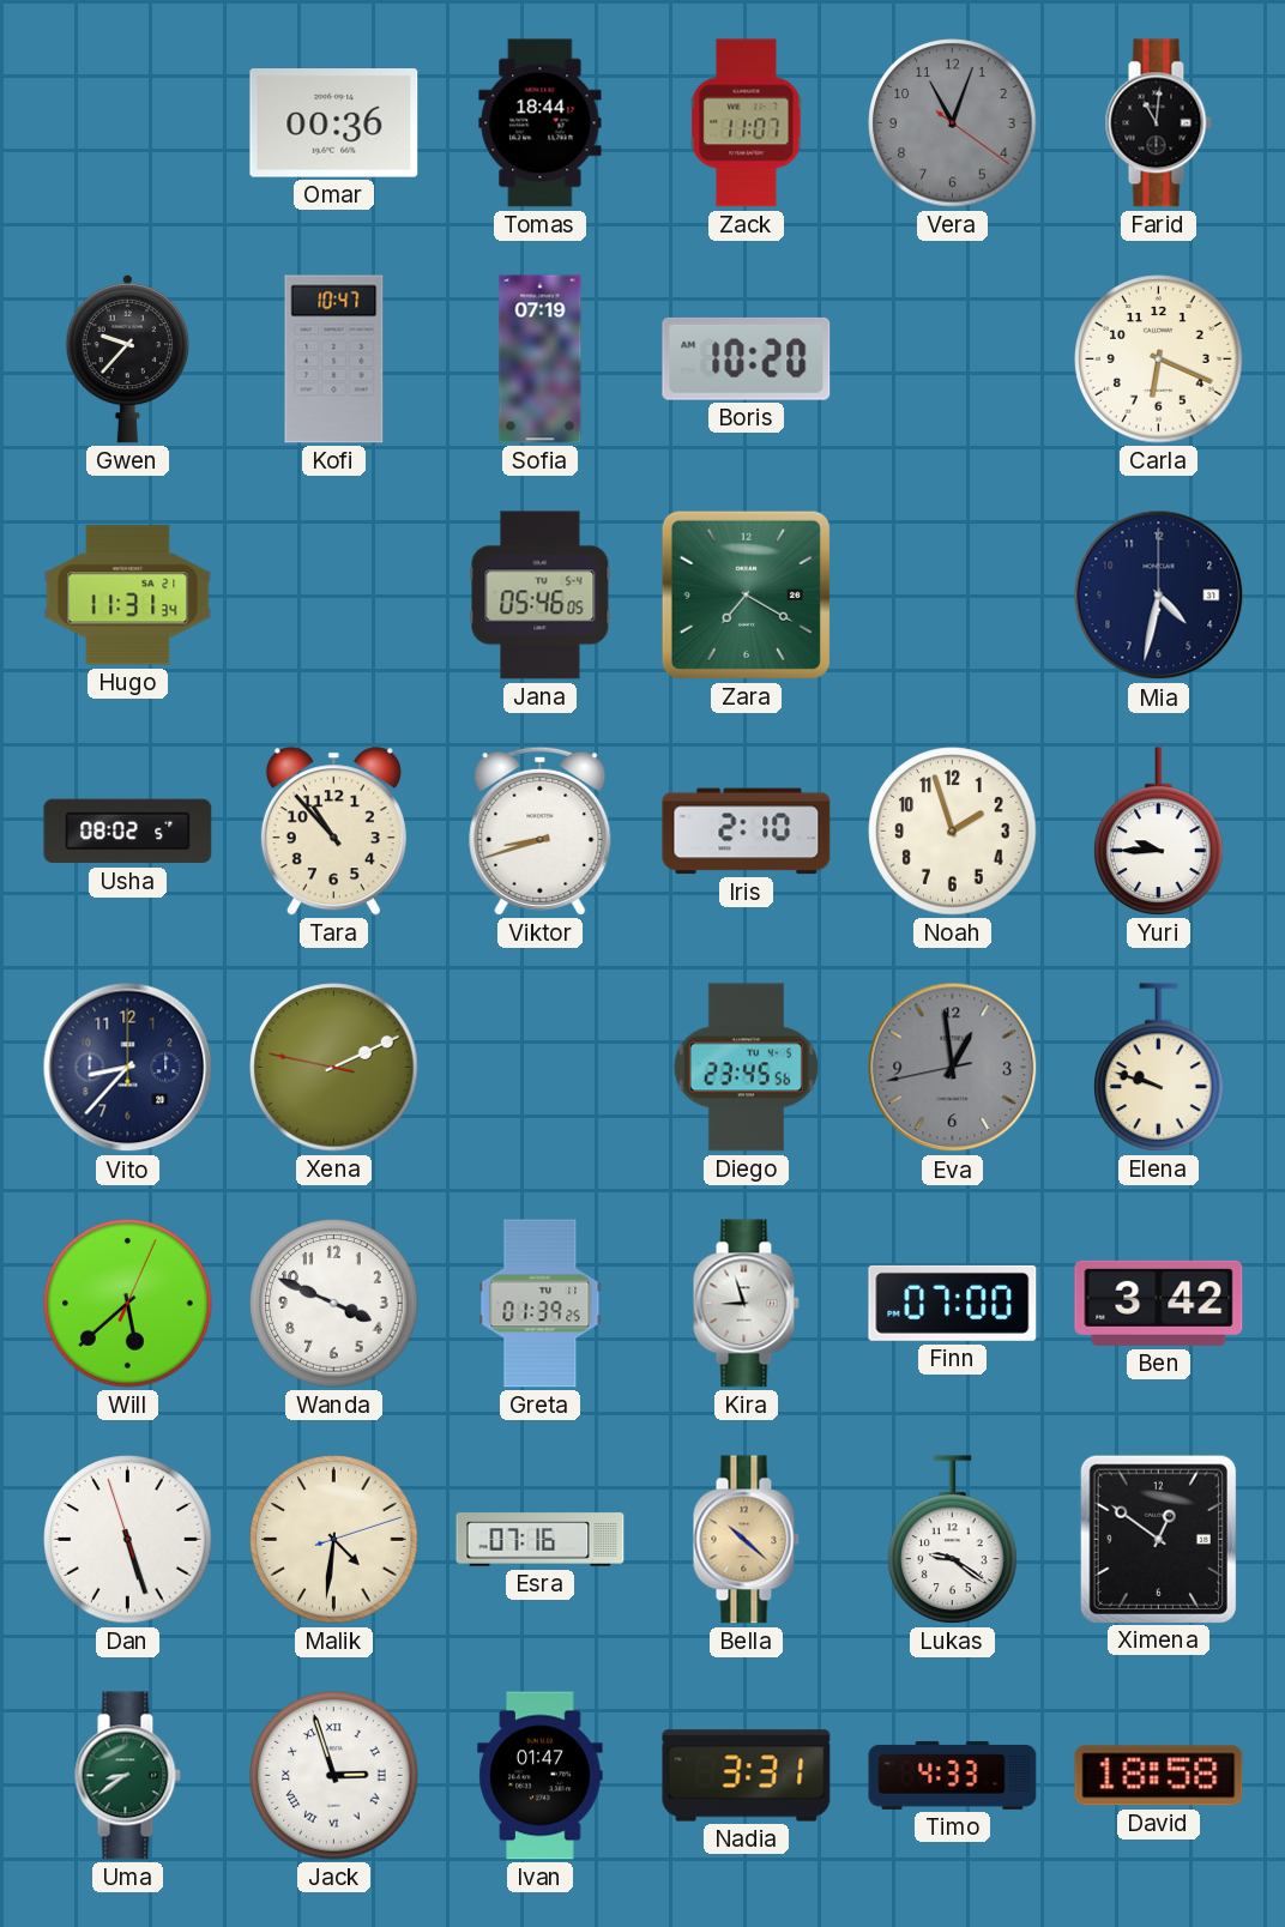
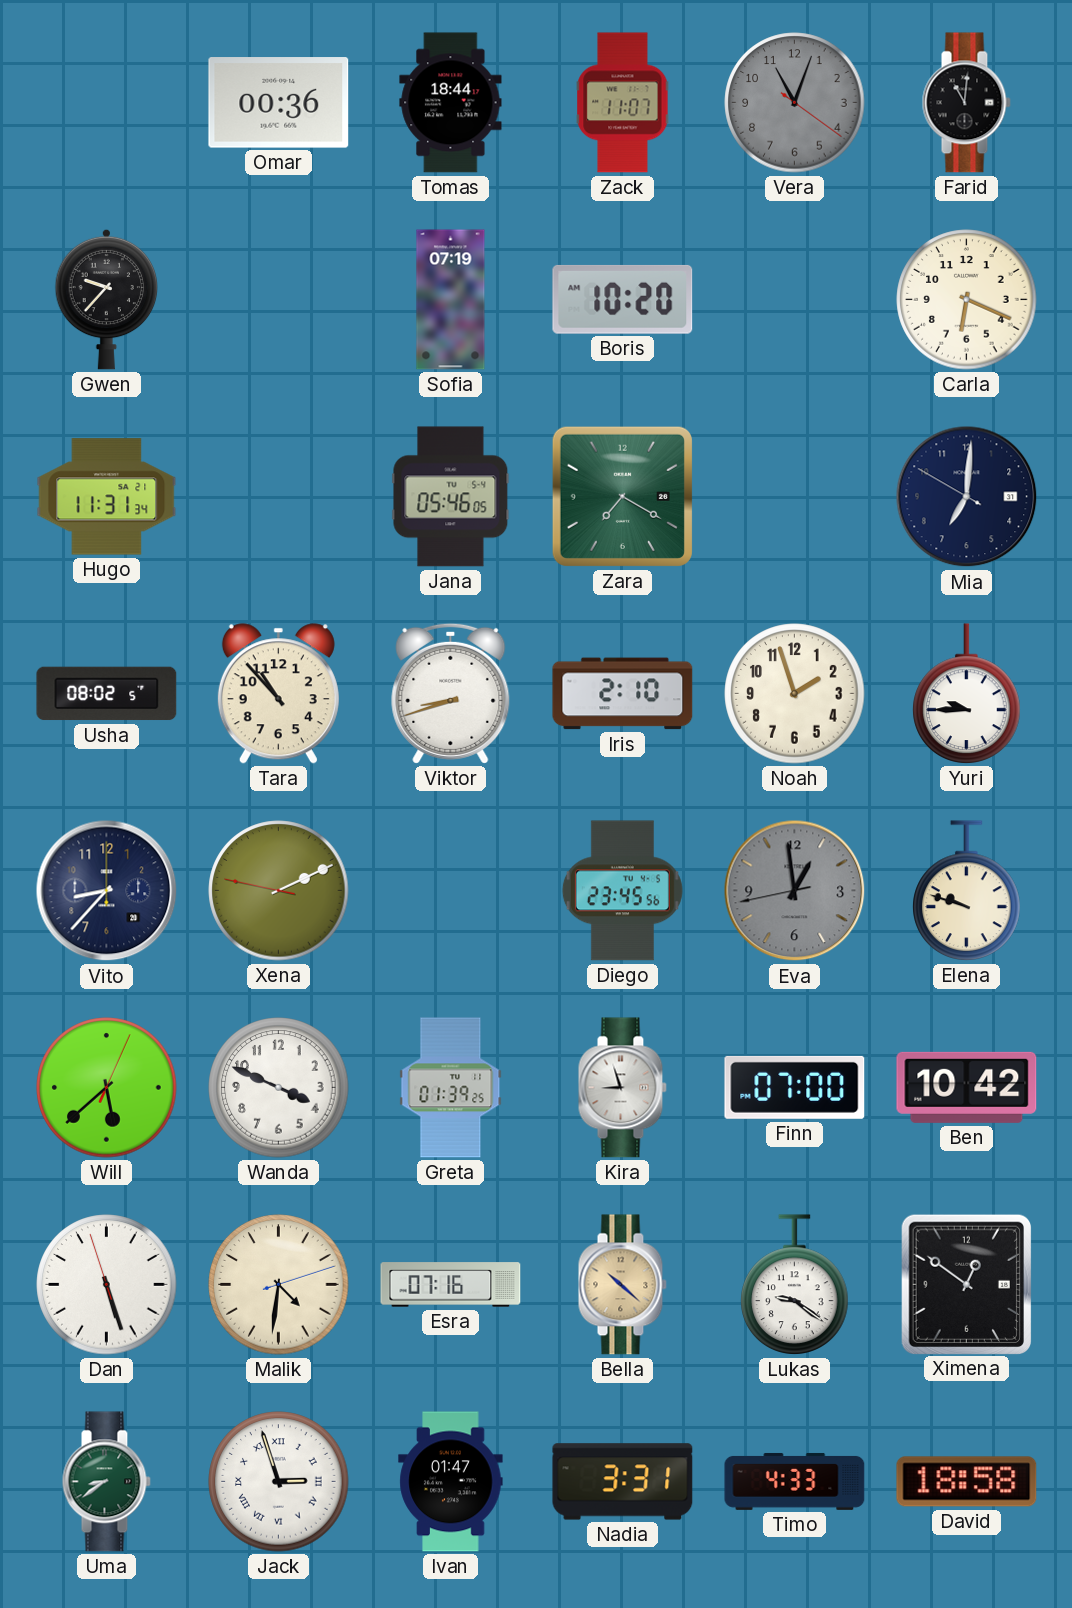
Kofi: 10:47 -> none (334, 360)
Mia: 4:32 -> 7:00 (967, 497)
Ben: 3:42 -> 10:42 (967, 1087)
